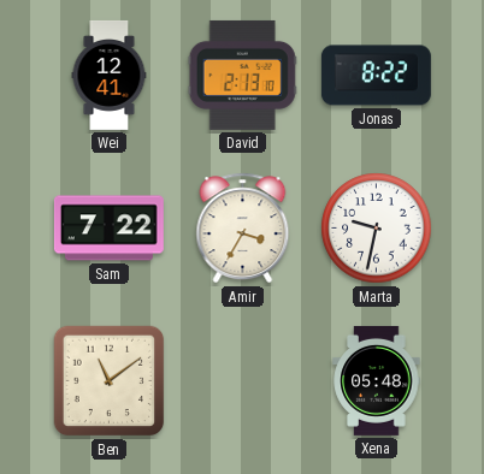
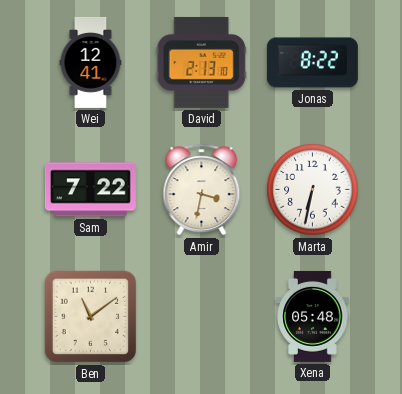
Amir: 3:35 -> 3:32 (202, 190)
Marta: 9:32 -> 6:32 (313, 190)
